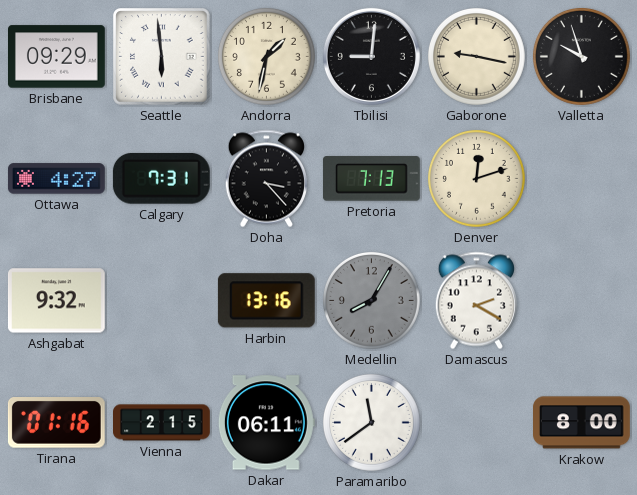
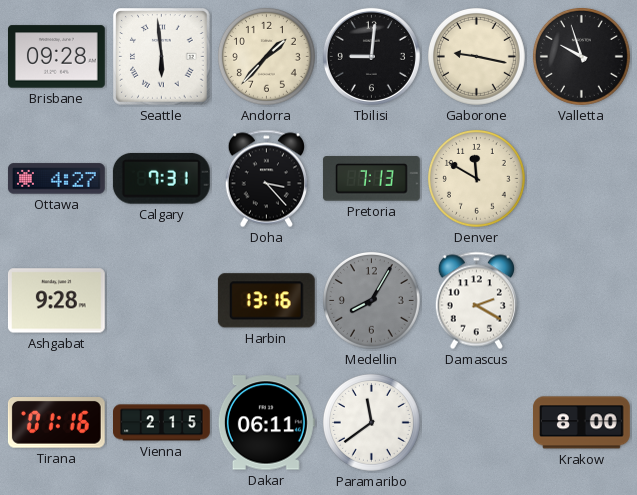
Brisbane: 09:29 -> 09:28 (57, 57)
Andorra: 1:32 -> 1:37 (266, 56)
Denver: 12:12 -> 11:50 (476, 178)
Ashgabat: 9:32 -> 9:28 (56, 301)
